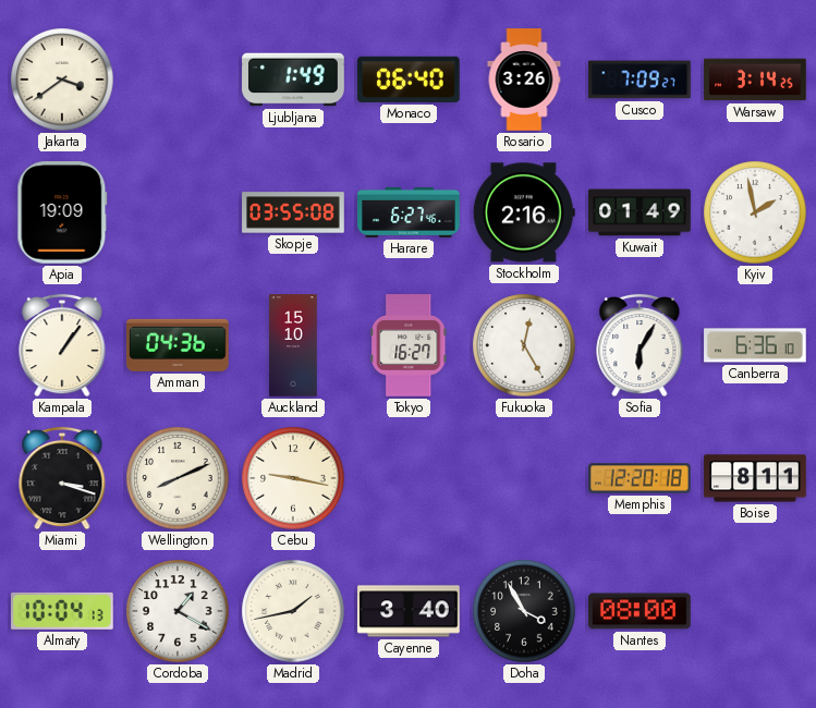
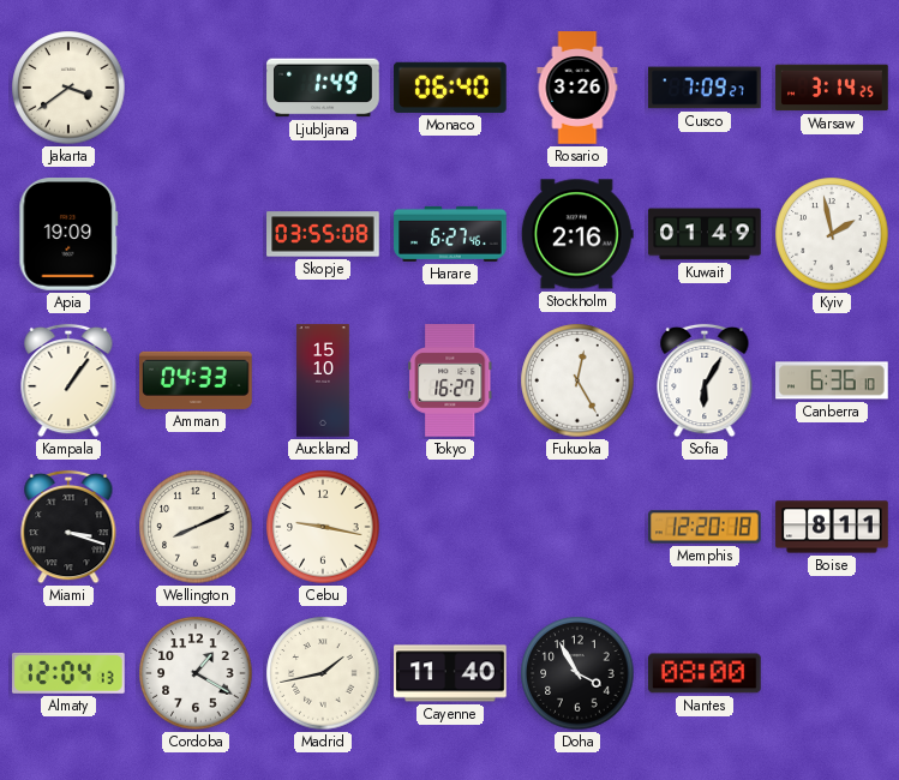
Amman: 04:36 -> 04:33 (197, 380)
Almaty: 10:04 -> 12:04 (70, 673)
Cayenne: 3:40 -> 11:40 (450, 673)
